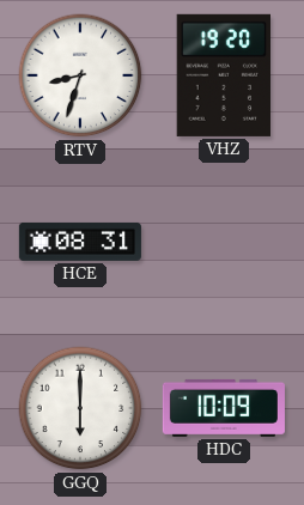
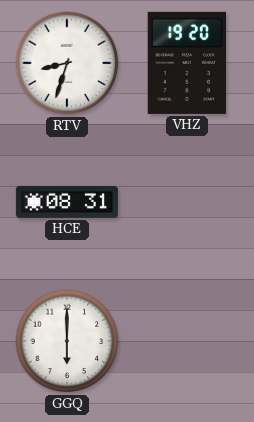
HDC: 10:09 -> none (224, 408)
